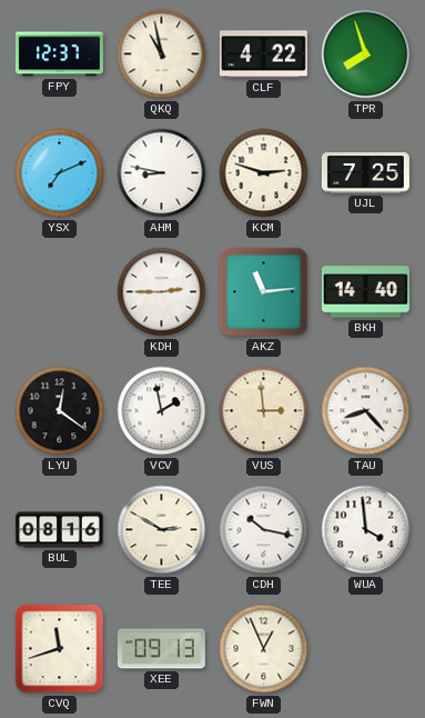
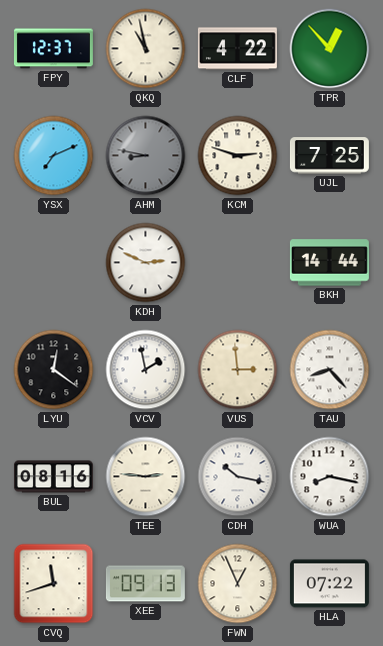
TPR: 7:57 -> 12:53 (330, 49)
AHM dial: white -> grey (146, 156)
KDH: 2:45 -> 2:49 (146, 263)
AKZ: 11:14 -> none (264, 292)
BKH: 14:40 -> 14:44 (329, 263)
TEE: 2:50 -> 2:46 (146, 477)
WUA: 3:59 -> 8:17 (330, 477)
HLA: none -> 07:22 (329, 584)
